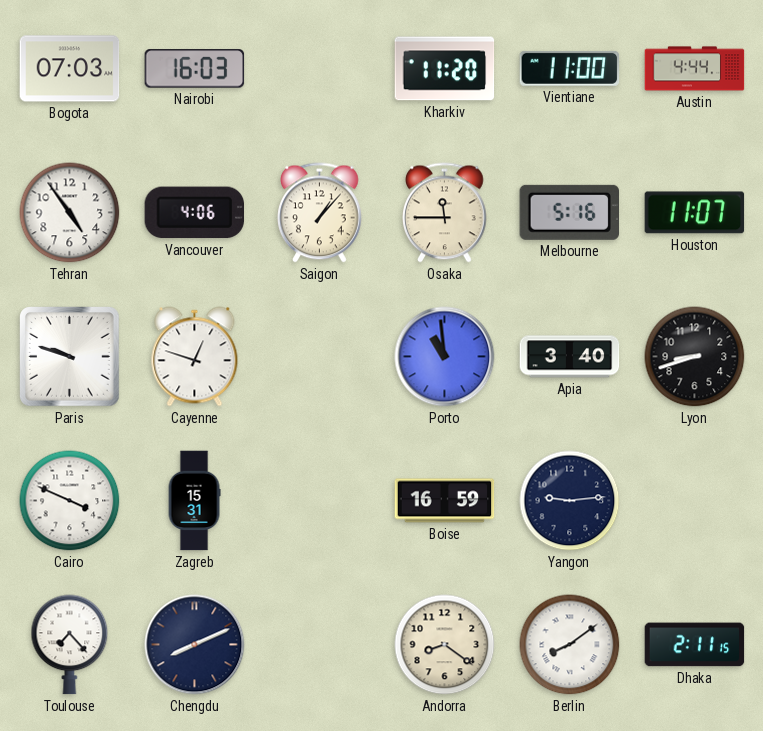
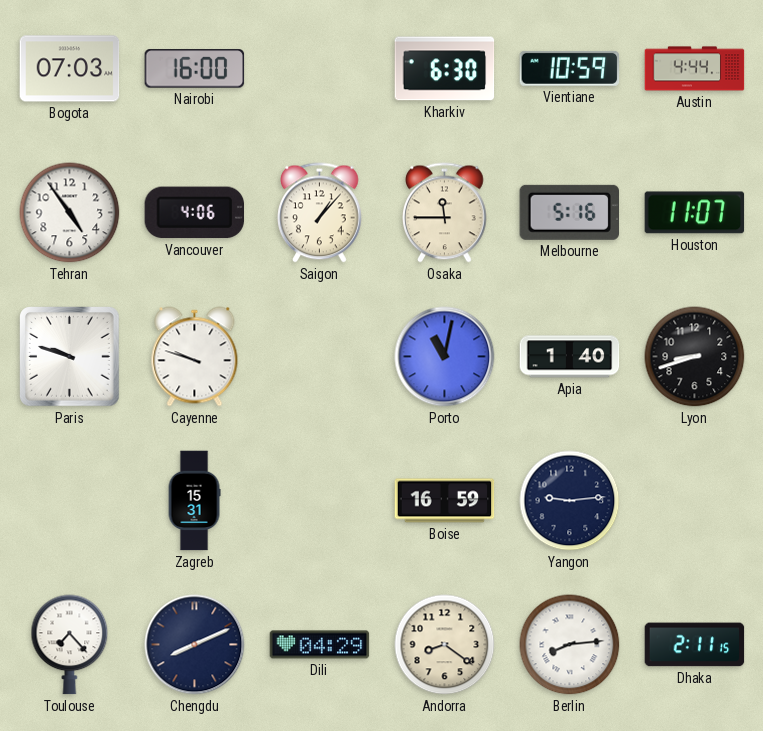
Nairobi: 16:03 -> 16:00 (195, 69)
Kharkiv: 11:20 -> 6:30 (445, 69)
Vientiane: 11:00 -> 10:59 (570, 68)
Cayenne: 12:48 -> 9:48 (195, 357)
Porto: 10:59 -> 11:02 (445, 357)
Apia: 3:40 -> 1:40 (570, 357)
Cairo: 3:49 -> none (70, 501)
Dili: none -> 04:29 (320, 645)
Berlin: 8:09 -> 8:14 (570, 645)
